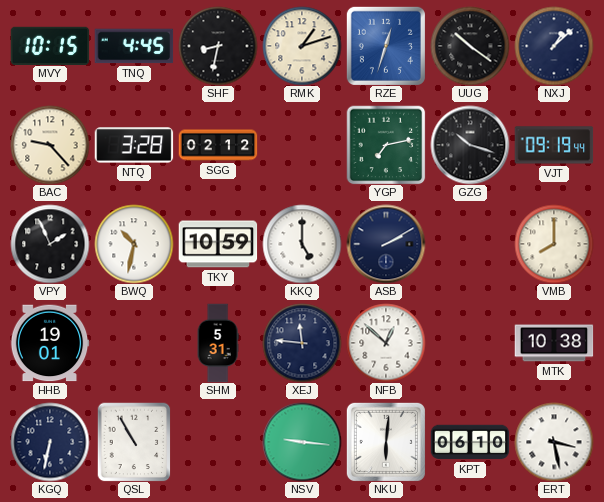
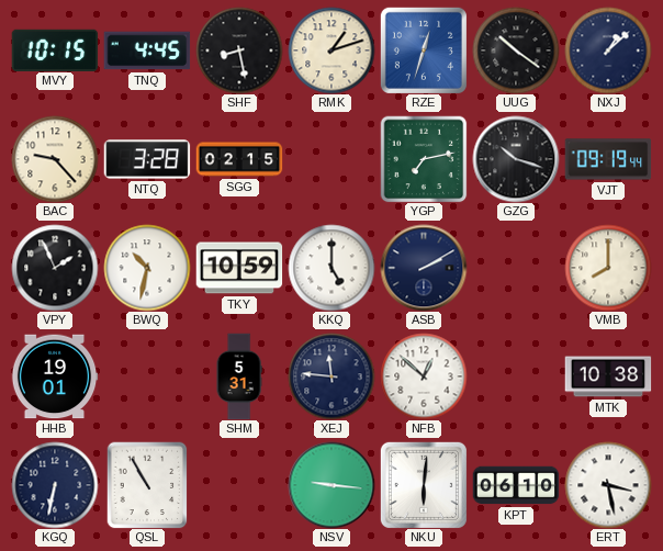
SHF: 8:32 -> 8:28 (239, 50)
SGG: 02:12 -> 02:15 (239, 159)
